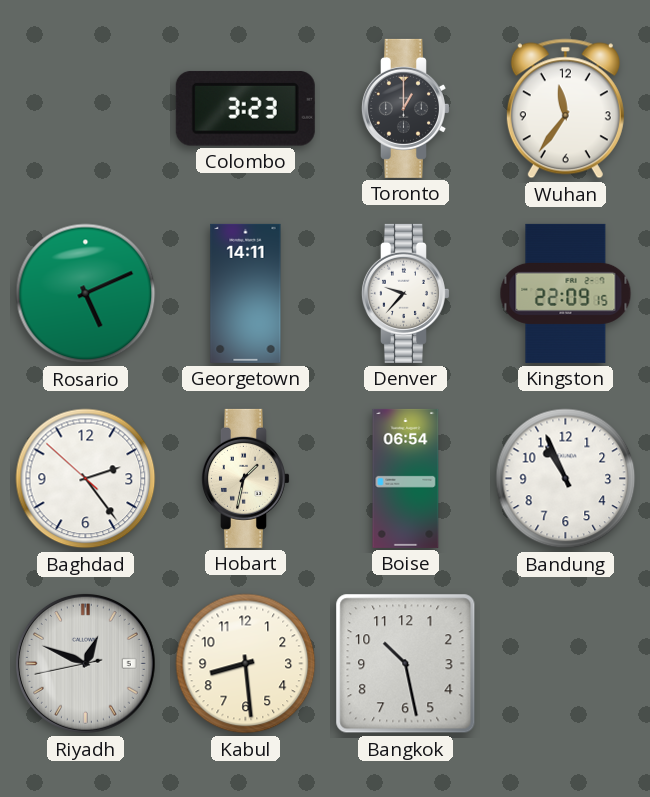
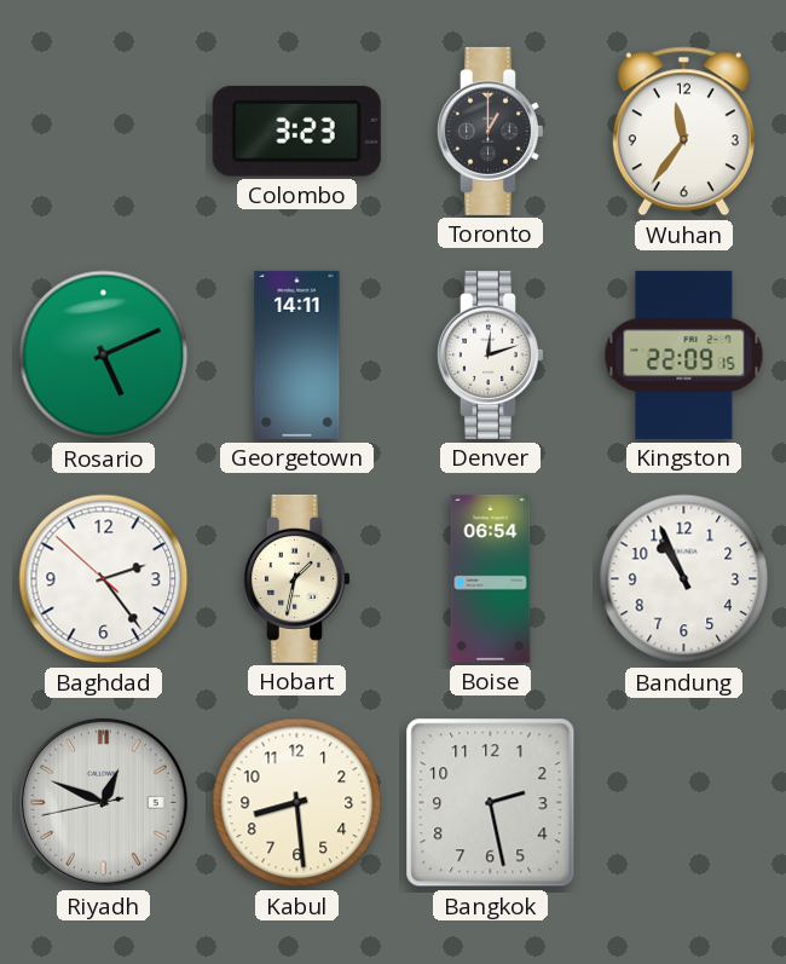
Denver: 9:37 -> 12:12 (490, 354)
Bangkok: 10:28 -> 2:28 (491, 803)
